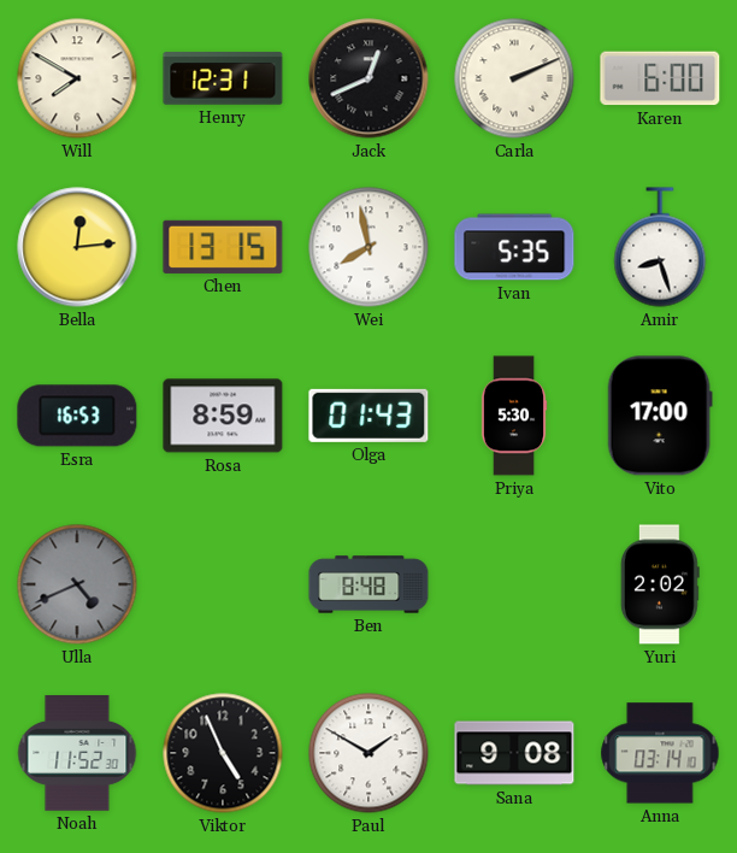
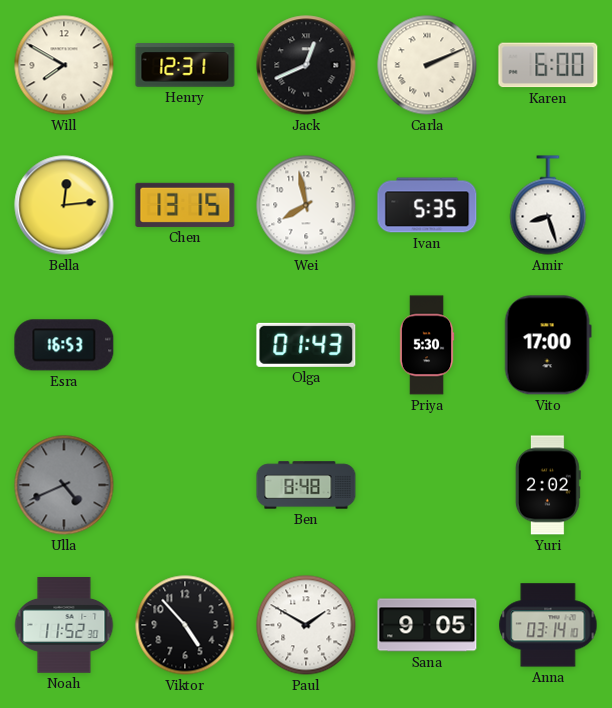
Rosa: 8:59 -> none (223, 416)
Viktor: 4:56 -> 4:53 (185, 625)
Sana: 9:08 -> 9:05 (427, 625)
